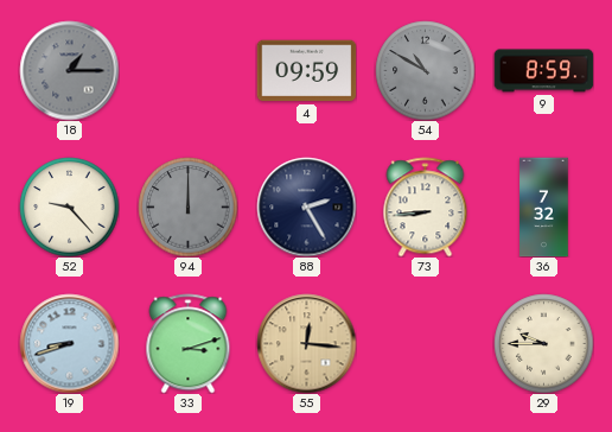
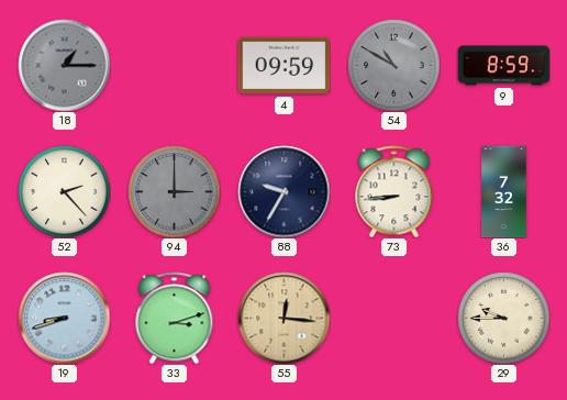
52: 9:23 -> 2:23 (64, 191)
94: 12:00 -> 3:00 (174, 191)
88: 2:25 -> 9:35 (283, 191)
